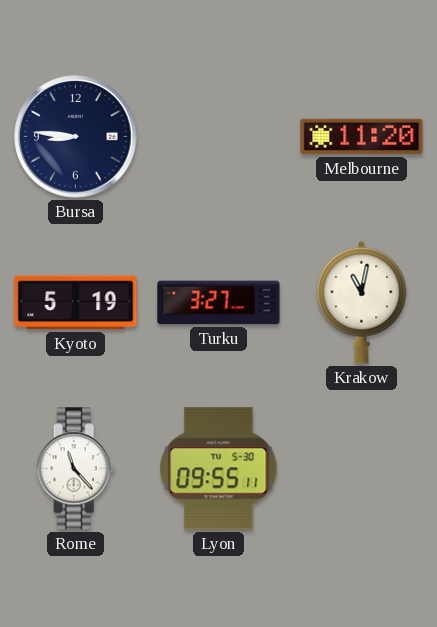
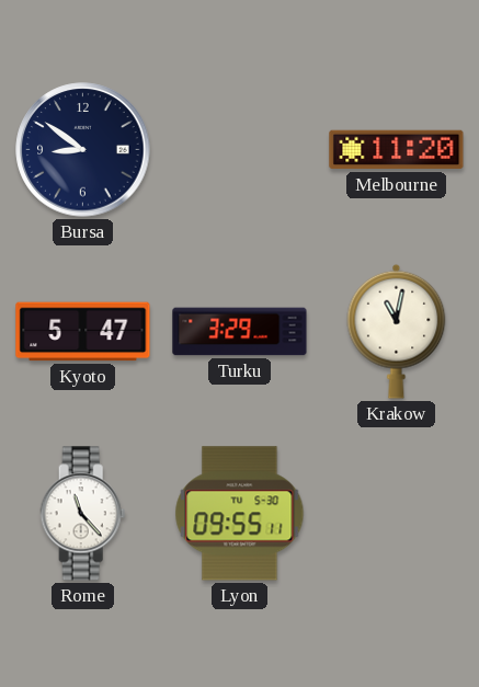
Bursa: 8:46 -> 8:51 (83, 150)
Kyoto: 5:19 -> 5:47 (83, 332)
Turku: 3:27 -> 3:29 (240, 332)
